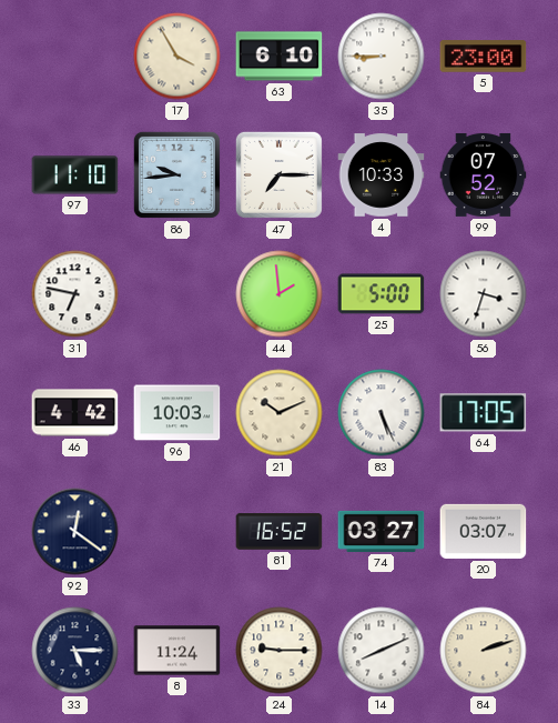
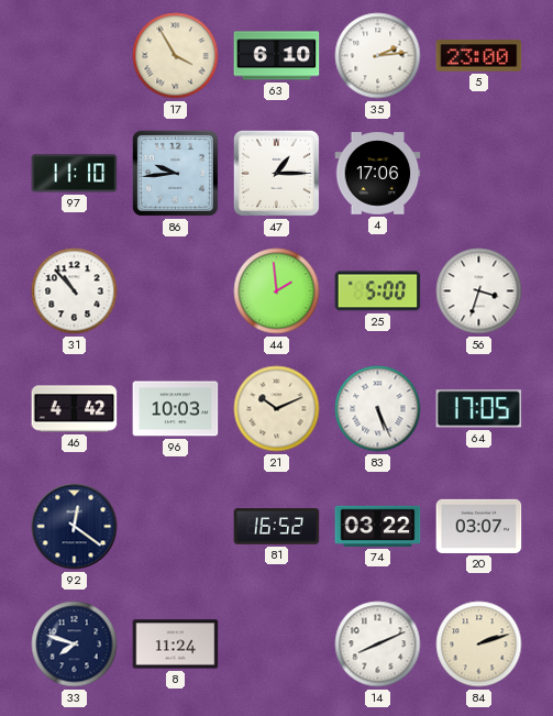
35: 8:45 -> 2:14 (378, 56)
47: 7:15 -> 1:15 (276, 173)
4: 10:33 -> 17:06 (378, 174)
99: 07:52 -> none (484, 174)
31: 6:47 -> 10:53 (75, 291)
74: 03:27 -> 03:22 (378, 526)
33: 5:15 -> 7:48 (75, 645)
24: 9:15 -> none (280, 651)
